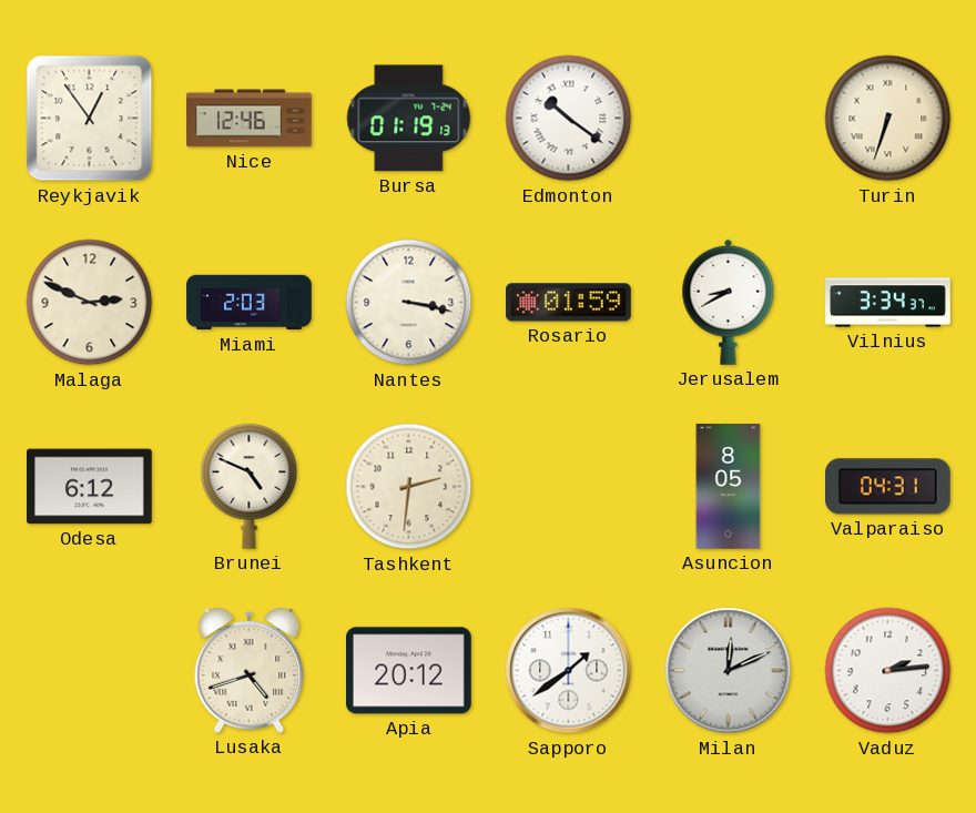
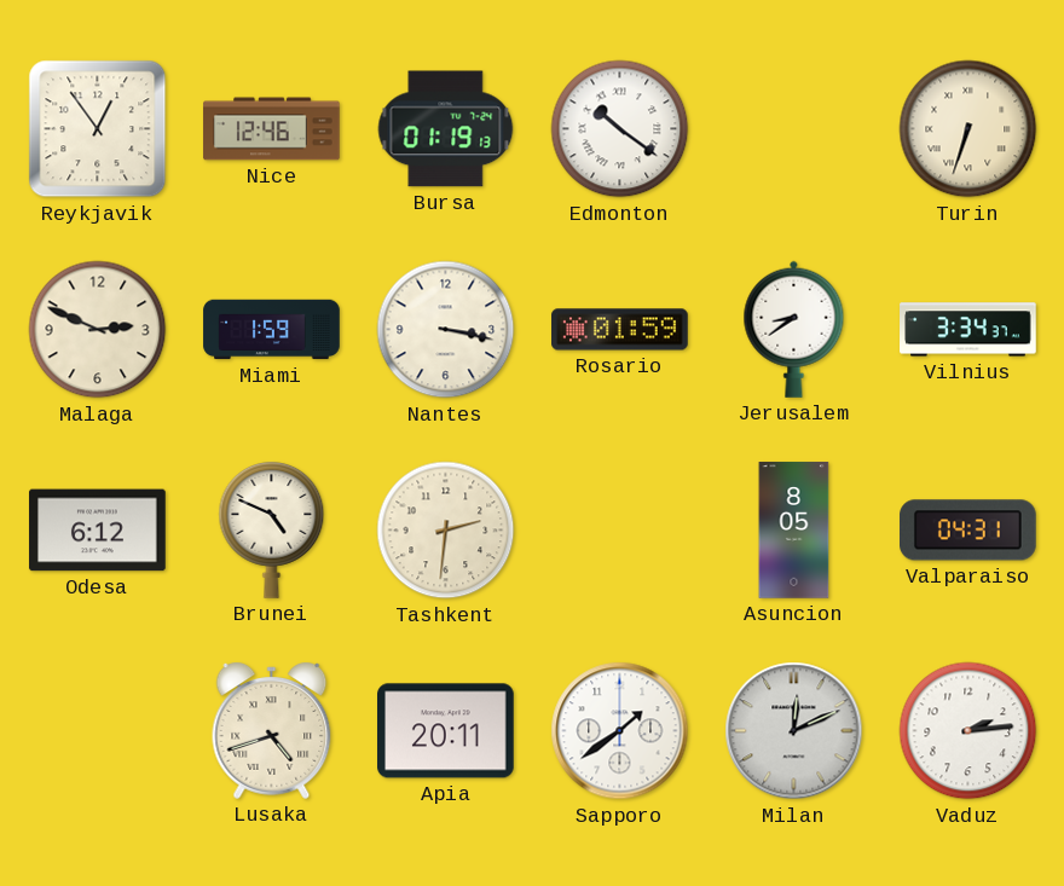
Miami: 2:03 -> 1:59 (272, 330)
Jerusalem: 8:40 -> 8:39 (794, 329)
Apia: 20:12 -> 20:11 (446, 731)
